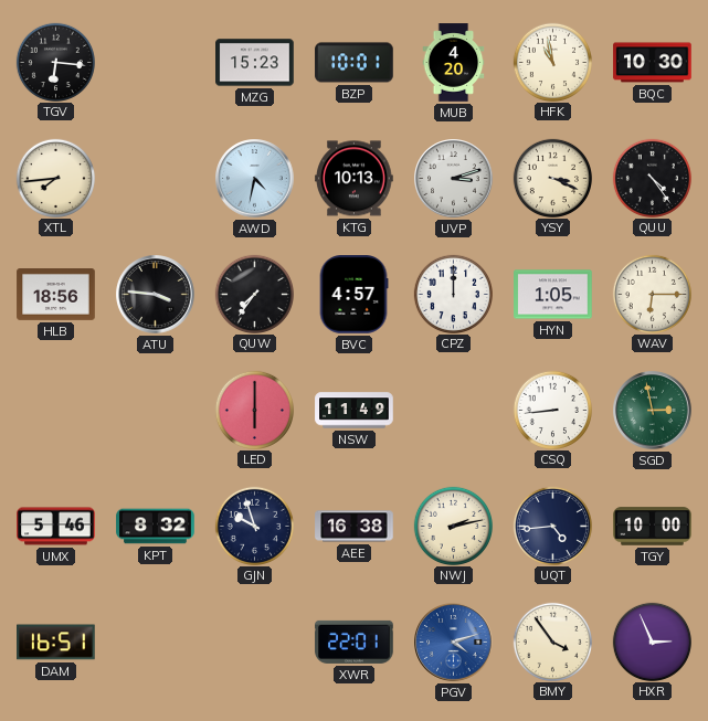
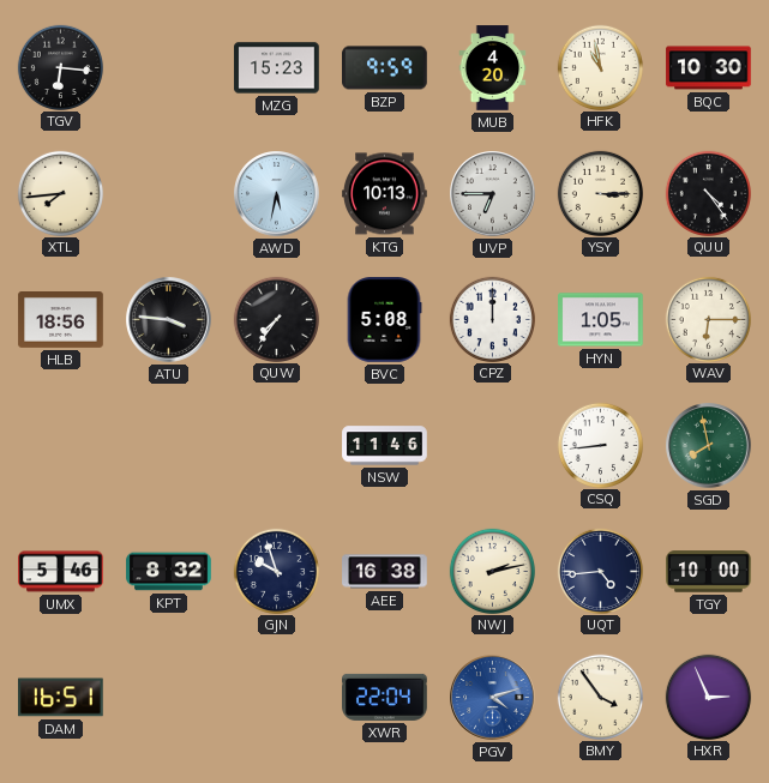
BZP: 10:01 -> 9:59 (385, 68)
AWD: 4:32 -> 5:32 (277, 194)
UVP: 3:12 -> 6:45 (493, 194)
YSY: 3:19 -> 3:15 (600, 193)
BVC: 4:57 -> 5:08 (384, 320)
LED: 6:00 -> none (254, 410)
NSW: 11:49 -> 11:46 (385, 446)
SGD: 2:58 -> 7:58 (709, 446)
XWR: 22:01 -> 22:04 (385, 697)
